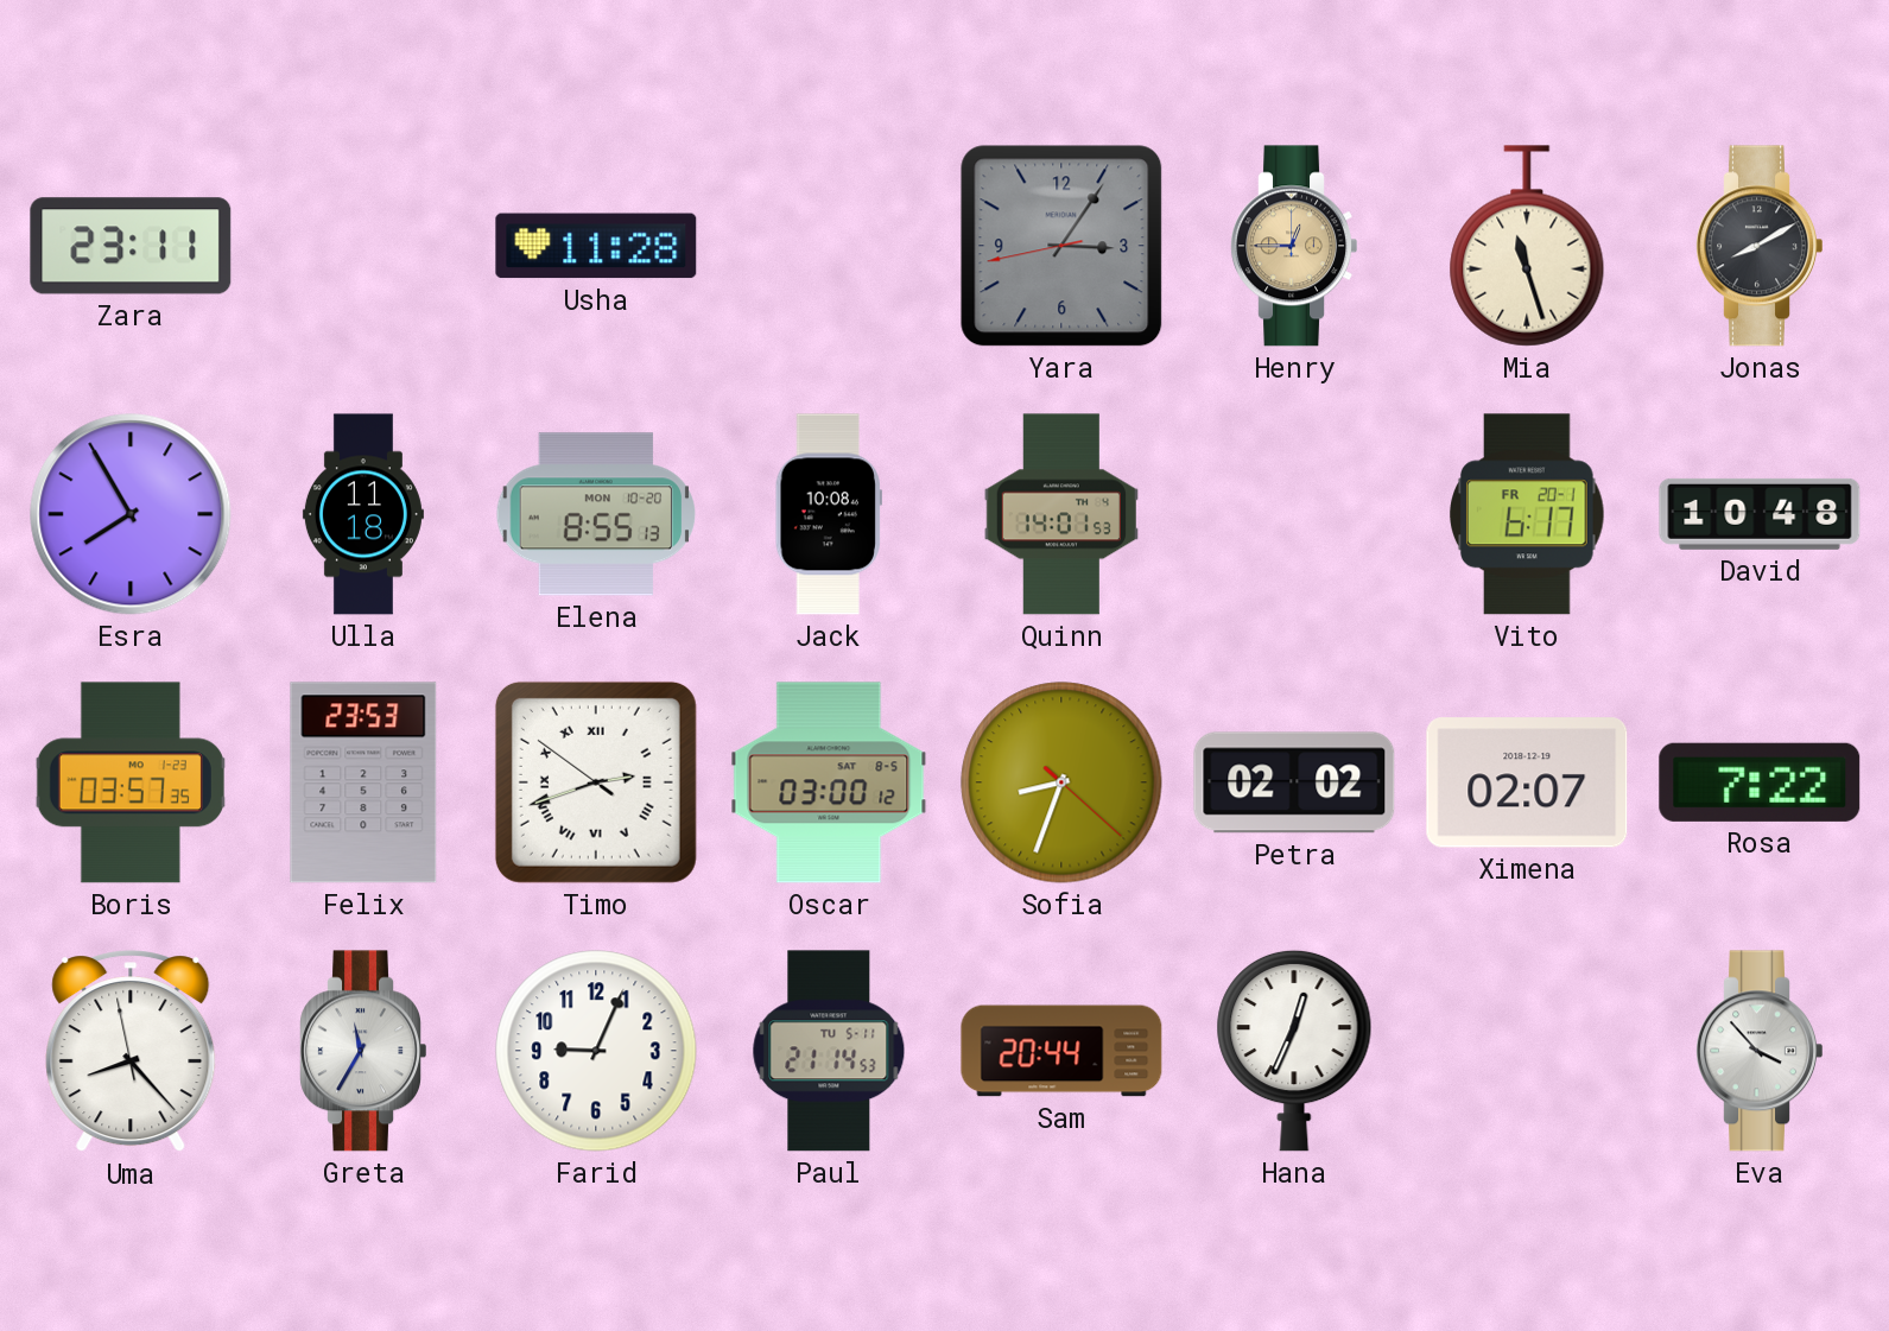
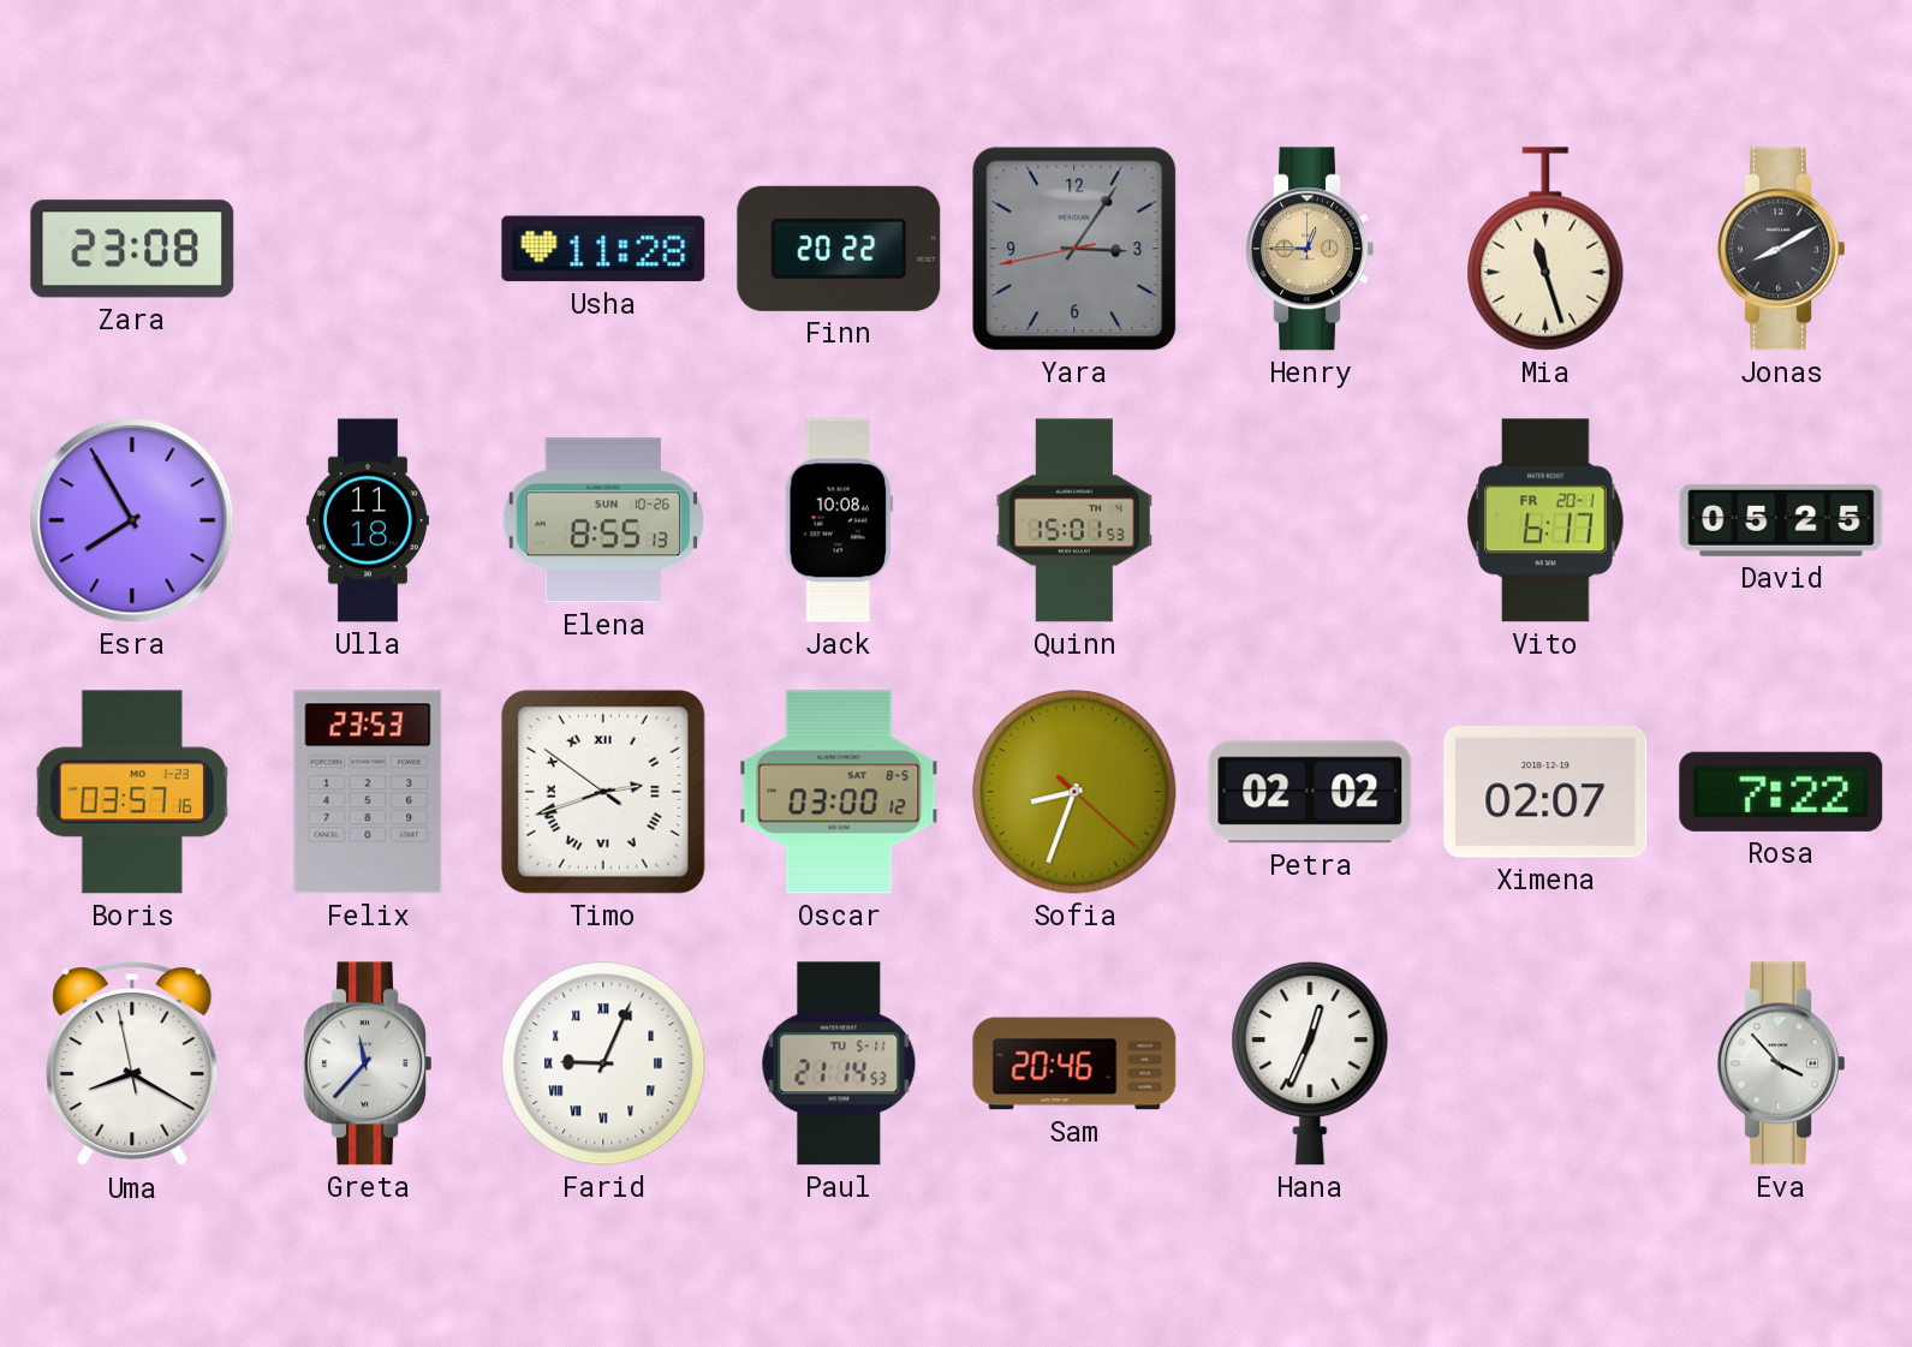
Zara: 23:11 -> 23:08 (132, 249)
Finn: none -> 20:22 (839, 249)
Elena date: MON 10-20 -> SUN 10-26 (602, 520)
Quinn: 14:01 -> 15:01 (1073, 520)
David: 10:48 -> 05:25 (1781, 520)
Boris: 03:57:35 -> 03:57:16 (132, 792)
Uma: 8:22 -> 8:19 (132, 1065)
Greta: 11:35 -> 11:37 (367, 1063)
Farid numerals: Arabic -> Roman (603, 1063)
Sam: 20:44 -> 20:46 (1074, 1063)
